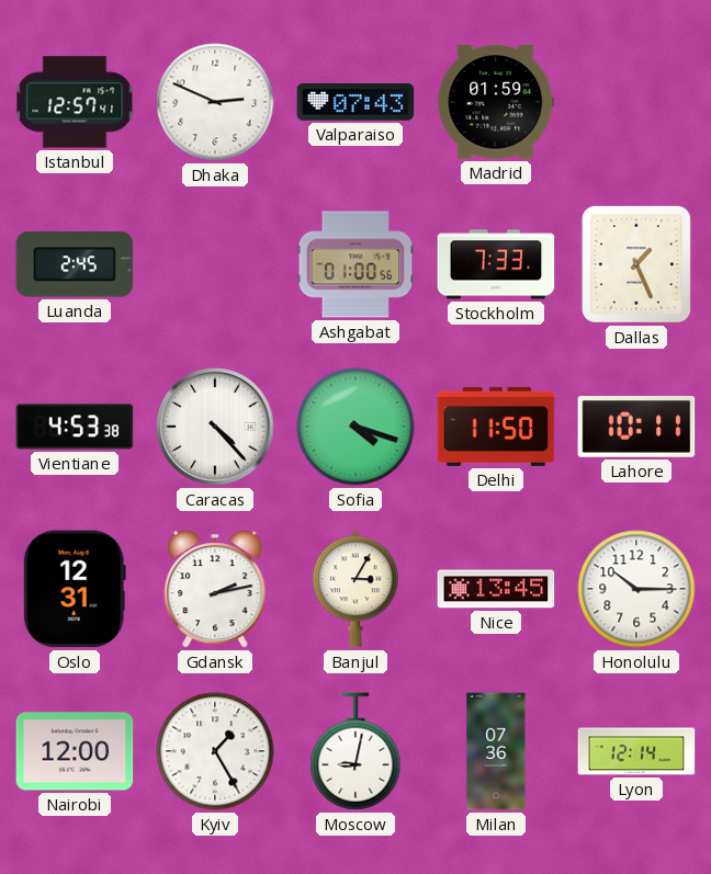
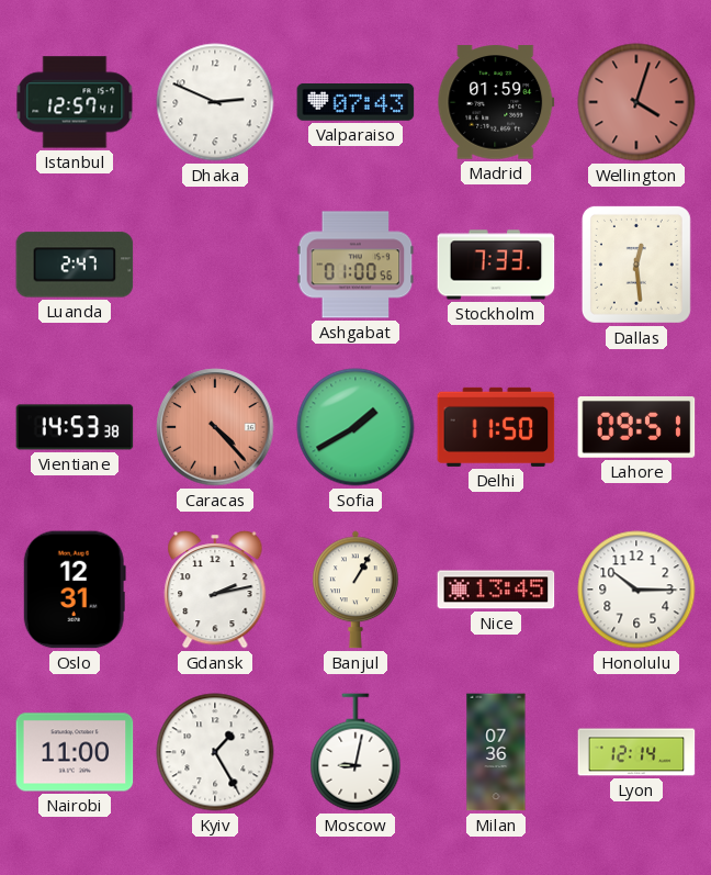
Wellington: none -> 4:03 (636, 102)
Luanda: 2:45 -> 2:47 (75, 265)
Dallas: 1:26 -> 12:29 (636, 265)
Vientiane: 4:53 -> 14:53 (75, 427)
Caracas dial: white -> salmon (215, 427)
Sofia: 4:18 -> 1:40 (356, 427)
Lahore: 10:11 -> 09:51 (636, 428)
Banjul: 3:05 -> 1:05 (357, 590)
Nairobi: 12:00 -> 11:00 (75, 752)
